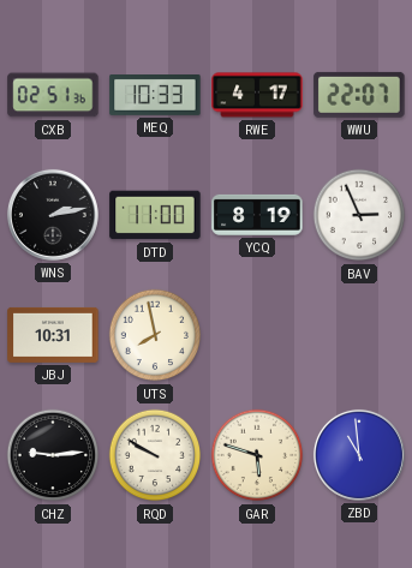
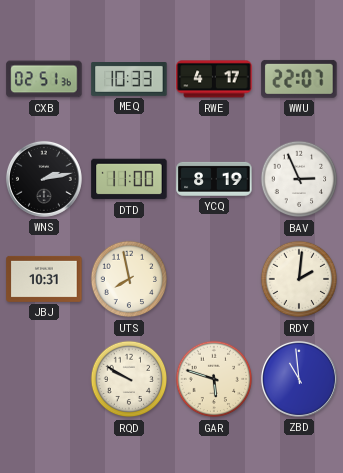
RDY: none -> 2:01 (299, 279)
CHZ: 9:14 -> none (53, 455)
